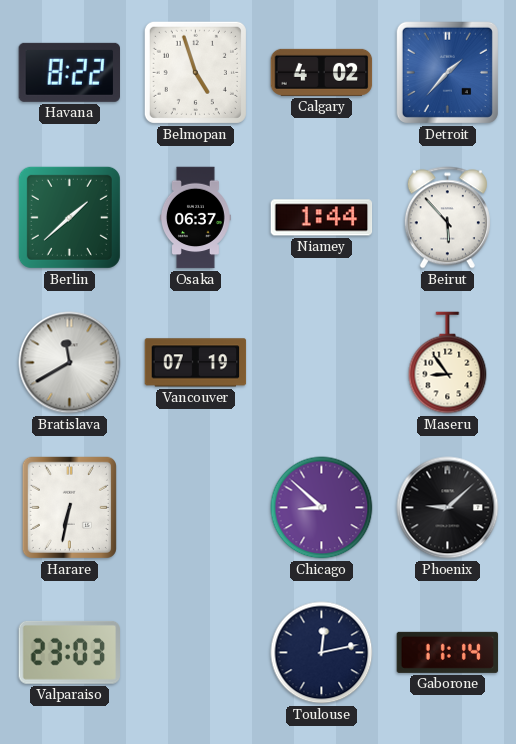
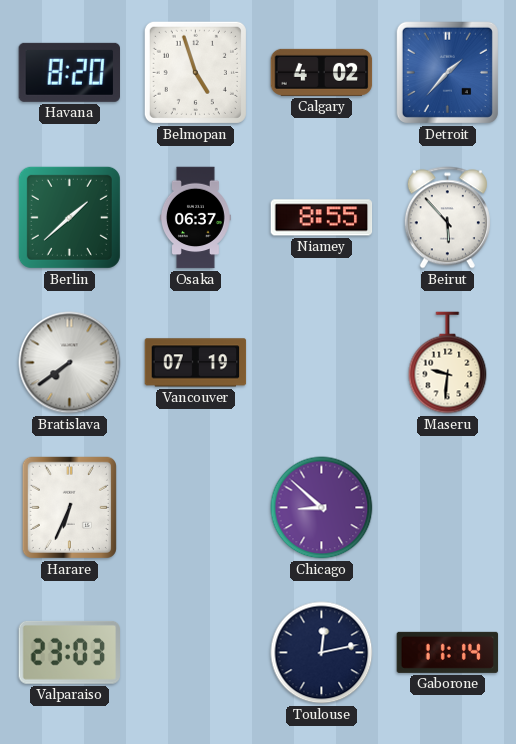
Havana: 8:22 -> 8:20 (69, 72)
Niamey: 1:44 -> 8:55 (322, 218)
Bratislava: 11:40 -> 7:39 (70, 363)
Maseru: 8:54 -> 9:31 (448, 363)
Harare: 6:32 -> 6:34 (69, 507)
Phoenix: 9:08 -> none (448, 508)
